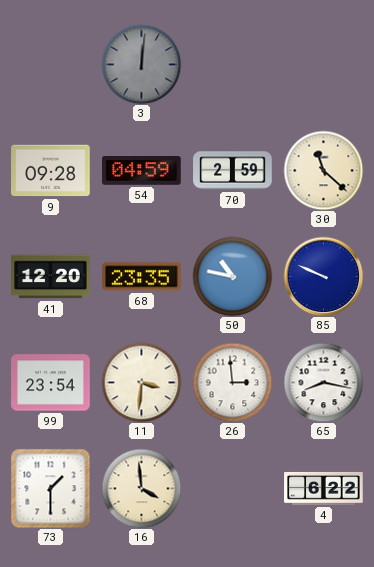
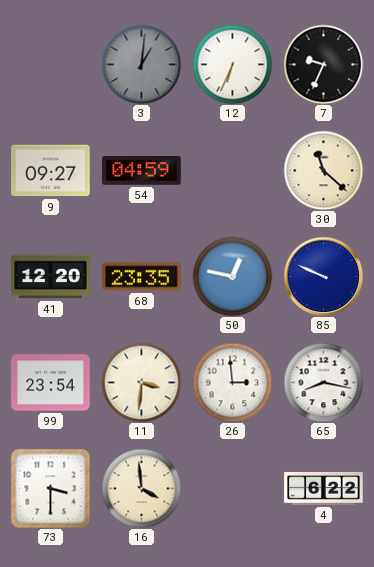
3: 12:01 -> 1:01 (141, 64)
12: none -> 6:34 (232, 64)
7: none -> 9:34 (323, 64)
9: 09:28 -> 09:27 (51, 171)
70: 2:59 -> none (233, 171)
50: 10:47 -> 12:47 (232, 276)
73: 1:30 -> 3:30 (50, 488)
